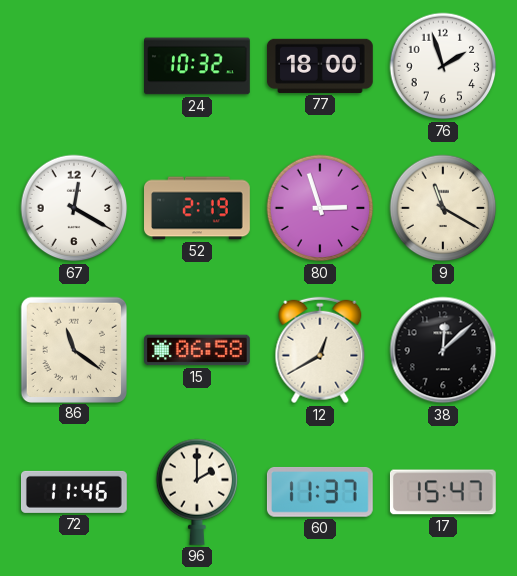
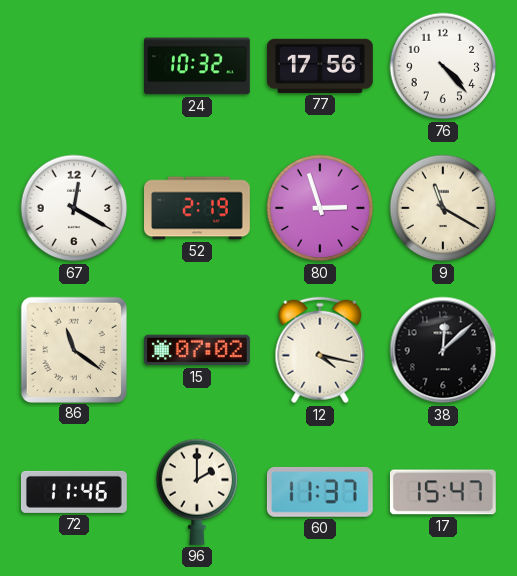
77: 18:00 -> 17:56 (320, 66)
76: 1:57 -> 4:23 (443, 66)
15: 06:58 -> 07:02 (198, 350)
12: 12:40 -> 4:17 (320, 350)
